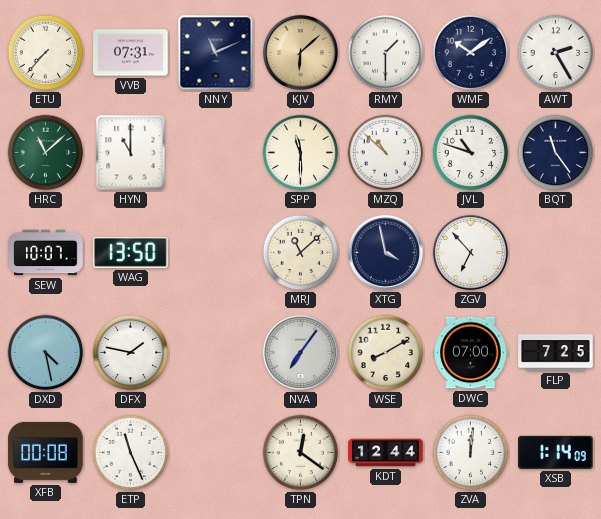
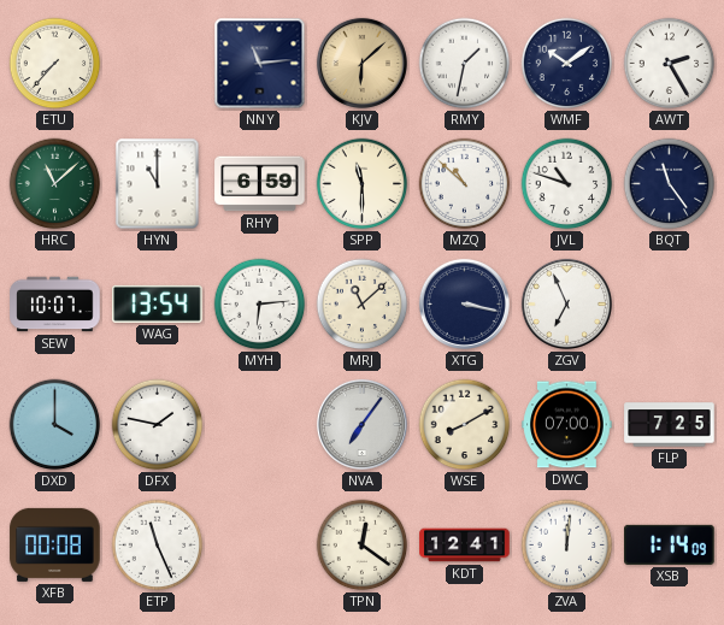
VVB: 07:31 -> none (131, 53)
NNY: 11:11 -> 11:14 (260, 64)
RMY: 1:30 -> 1:32 (465, 64)
RHY: none -> 6:59 (260, 184)
WAG: 13:50 -> 13:54 (158, 303)
MYH: none -> 6:14 (260, 305)
XTG: 3:58 -> 3:17 (464, 303)
ZGV: 6:53 -> 6:56 (566, 303)
DXD: 4:28 -> 4:00 (55, 425)
KDT: 12:44 -> 12:41 (465, 546)
